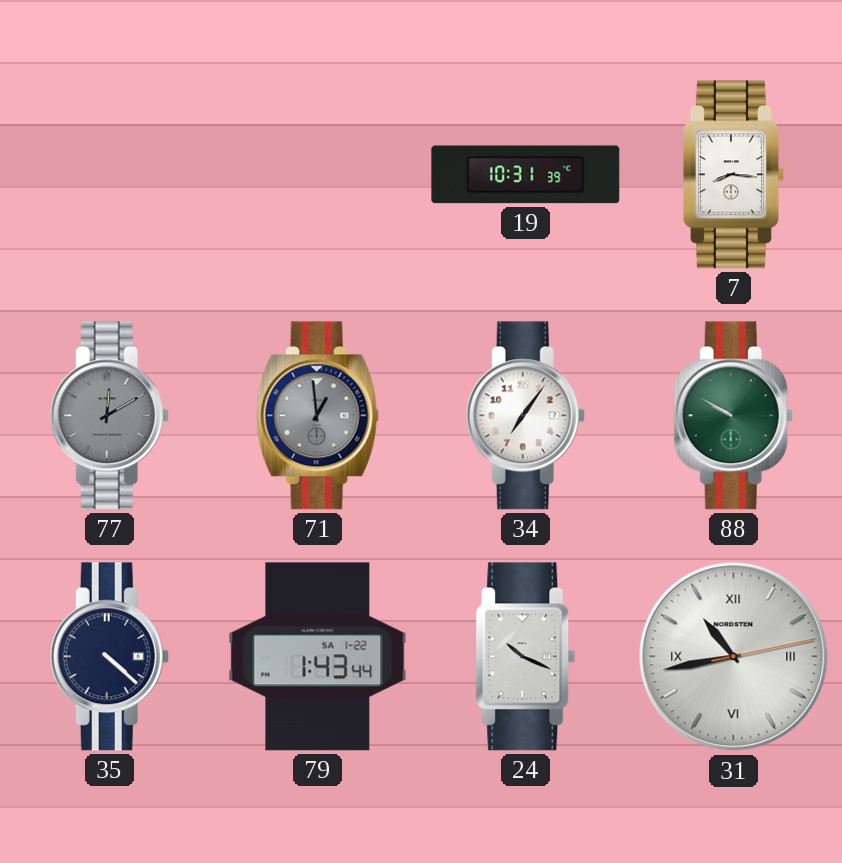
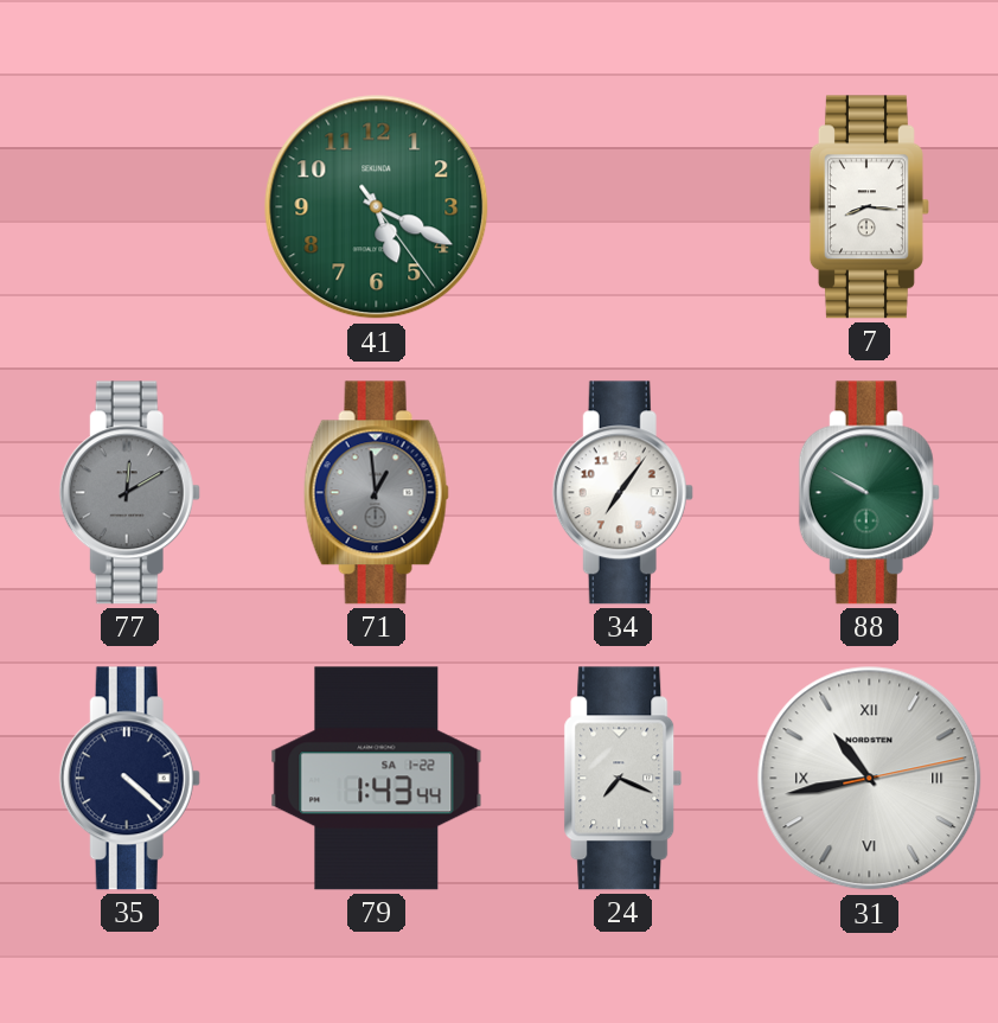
41: none -> 5:19 (377, 207)
19: 10:31 -> none (526, 175)
24: 10:19 -> 7:19 (623, 779)
